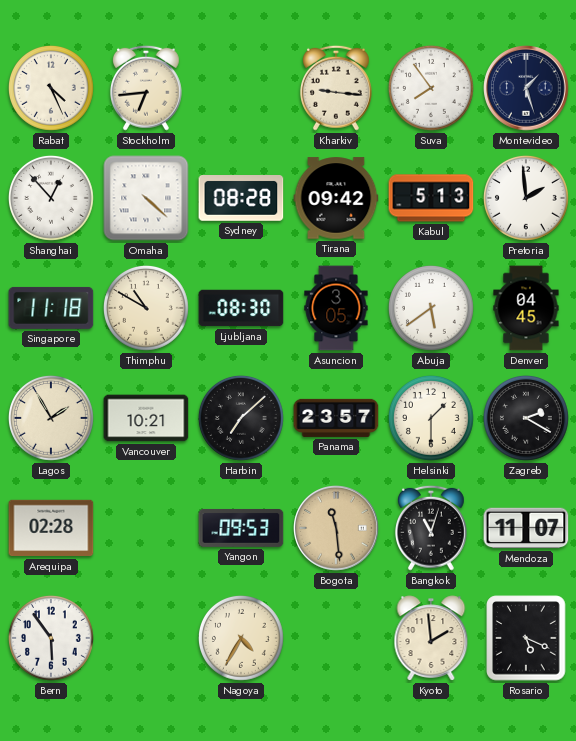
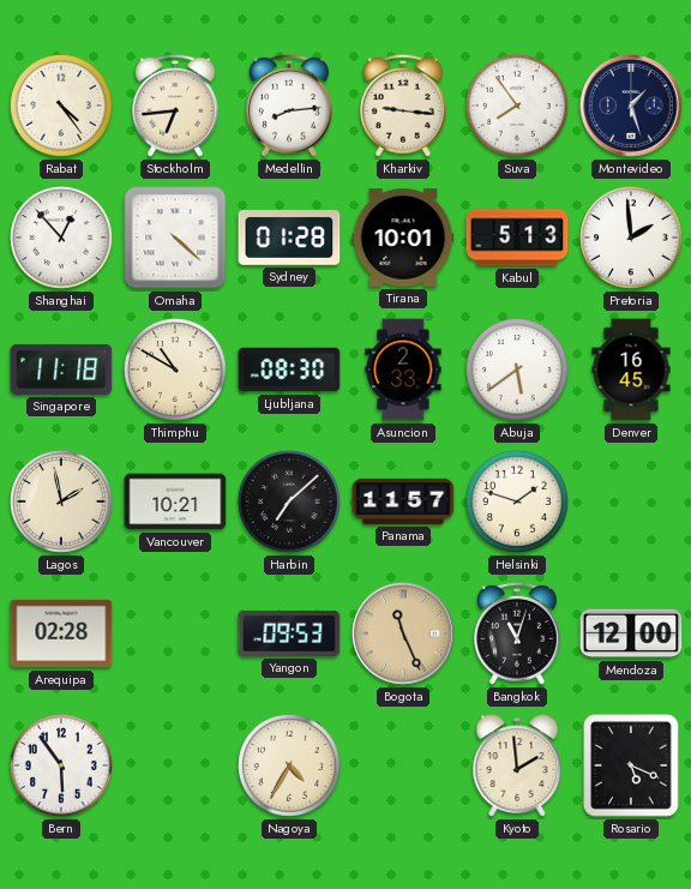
Rabat: 4:26 -> 4:24 (61, 106)
Medellin: none -> 8:14 (289, 106)
Sydney: 08:28 -> 01:28 (289, 239)
Tirana: 09:42 -> 10:01 (403, 238)
Asuncion: 3:05 -> 2:33 (403, 370)
Denver: 04:45 -> 16:45 (631, 370)
Lagos: 1:55 -> 1:58 (61, 501)
Panama: 23:57 -> 11:57 (403, 501)
Helsinki: 1:30 -> 1:48 (517, 501)
Zagreb: 2:20 -> none (526, 418)
Bogota: 11:29 -> 11:26 (403, 633)
Mendoza: 11:07 -> 12:00 (631, 633)
